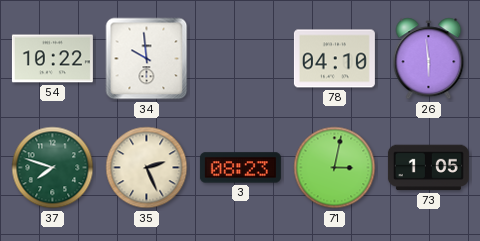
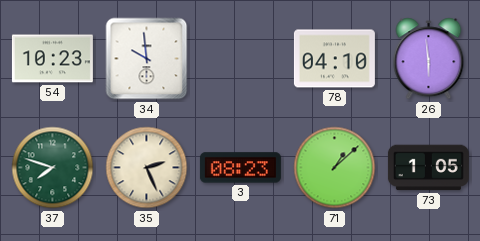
54: 10:22 -> 10:23 (52, 59)
71: 3:02 -> 1:08 (335, 168)
